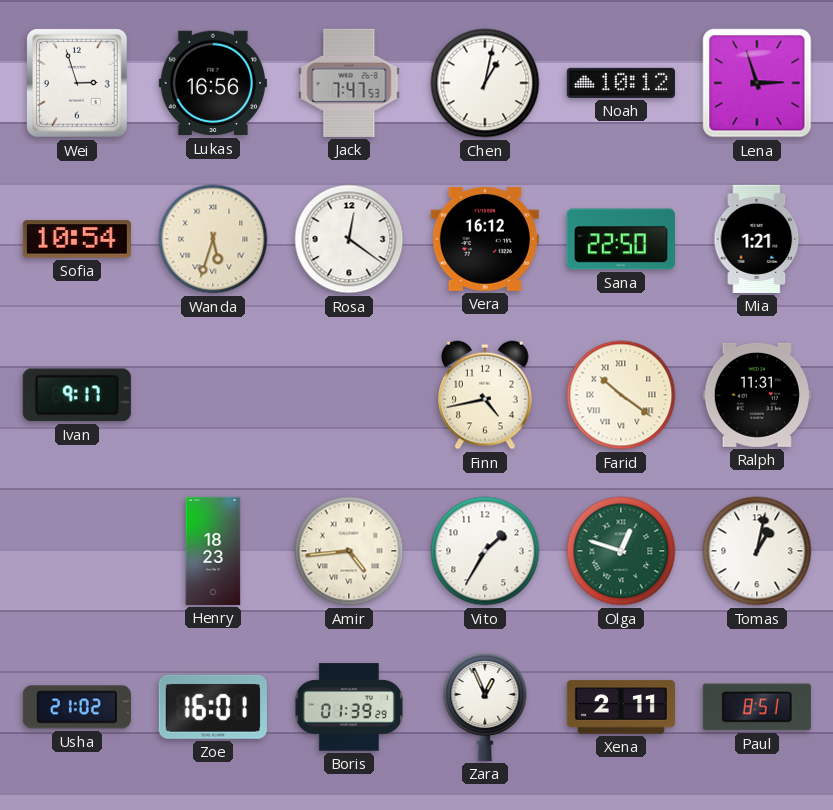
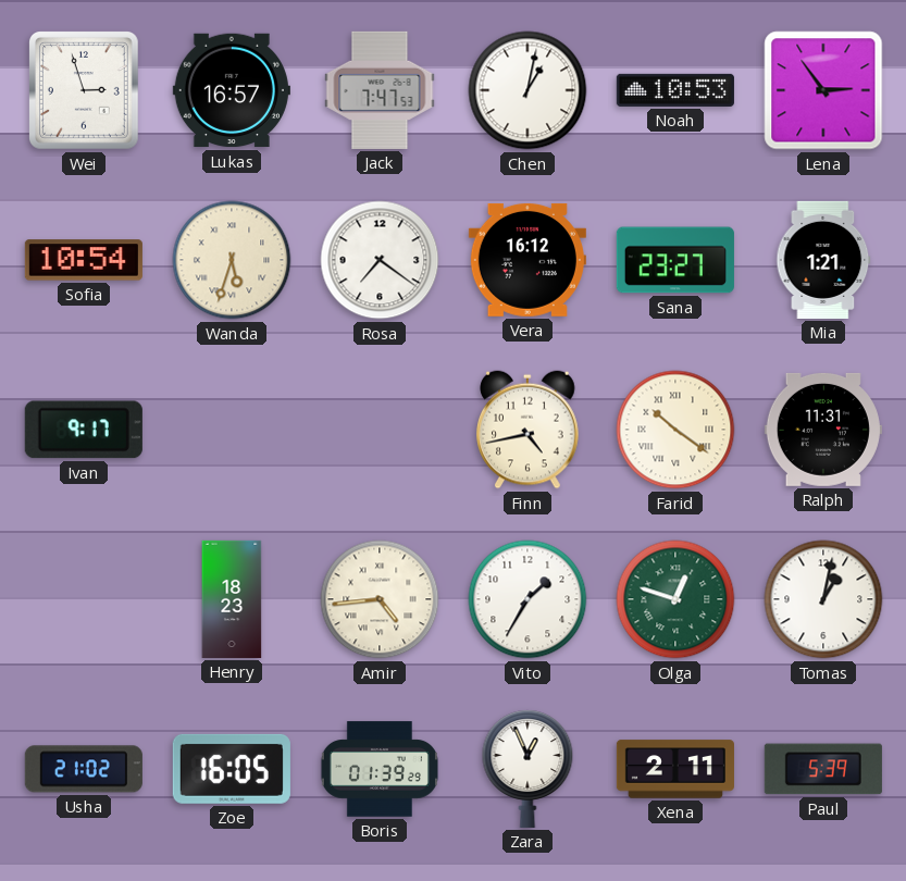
Lukas: 16:56 -> 16:57 (232, 90)
Noah: 10:12 -> 10:53 (675, 90)
Lena: 2:57 -> 2:54 (823, 90)
Rosa: 12:21 -> 7:21 (380, 260)
Sana: 22:50 -> 23:27 (675, 260)
Zoe: 16:01 -> 16:05 (232, 769)
Paul: 8:51 -> 5:39 (823, 769)
